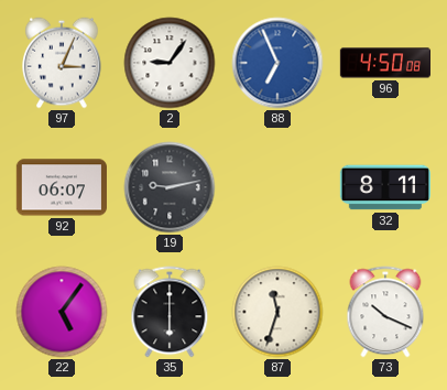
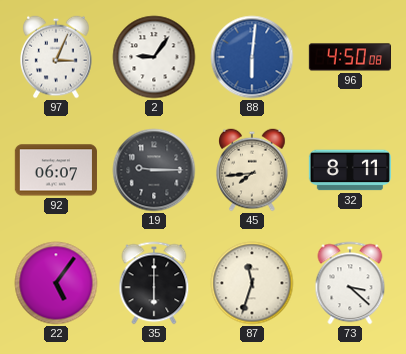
88: 6:56 -> 6:01 (252, 57)
19: 9:13 -> 9:15 (154, 170)
45: none -> 7:44 (252, 170)
73: 10:19 -> 3:22 (350, 283)
